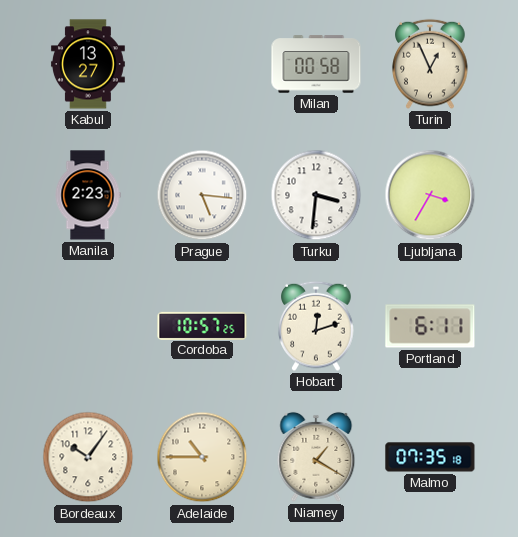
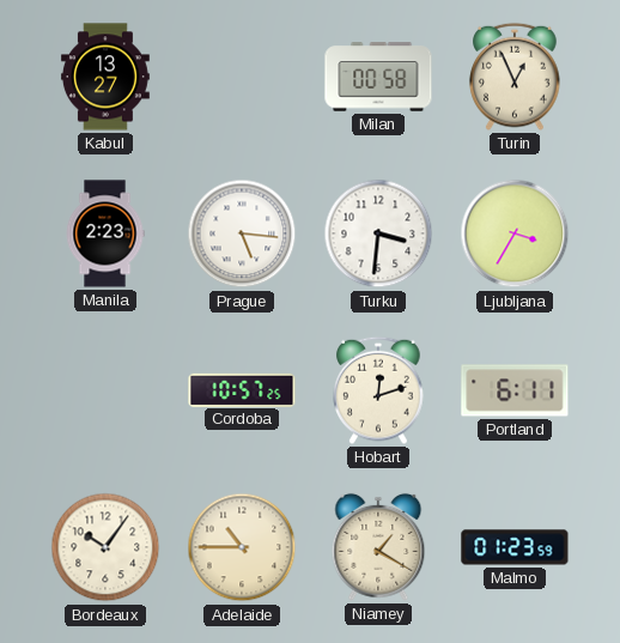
Malmo: 07:35 -> 01:23 (515, 547)
